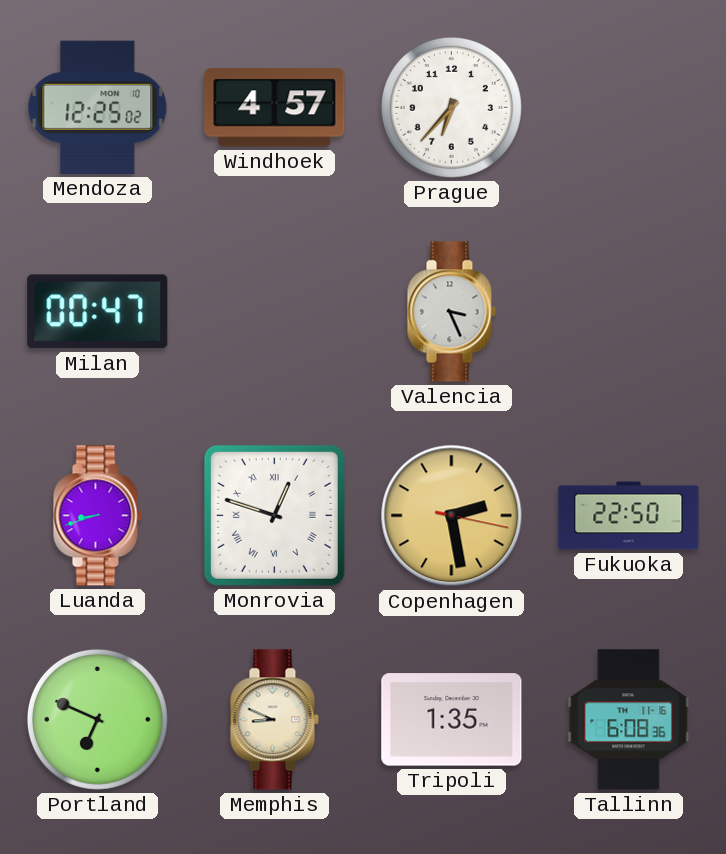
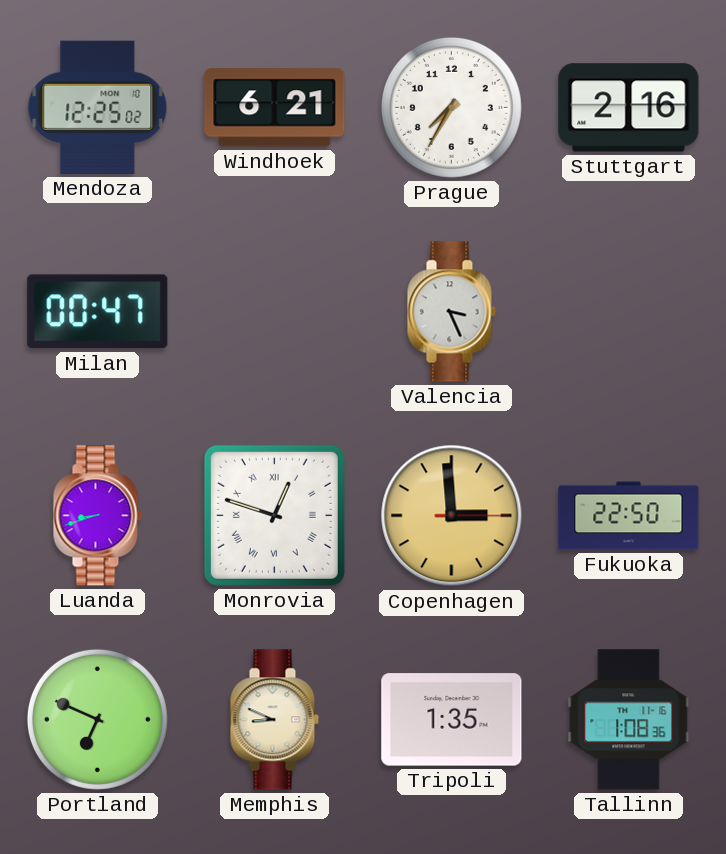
Windhoek: 4:57 -> 6:21 (275, 108)
Prague: 6:37 -> 7:35 (451, 107)
Stuttgart: none -> 2:16 (629, 108)
Copenhagen: 2:28 -> 2:59 (452, 516)
Tallinn: 6:08 -> 1:08 (629, 720)
